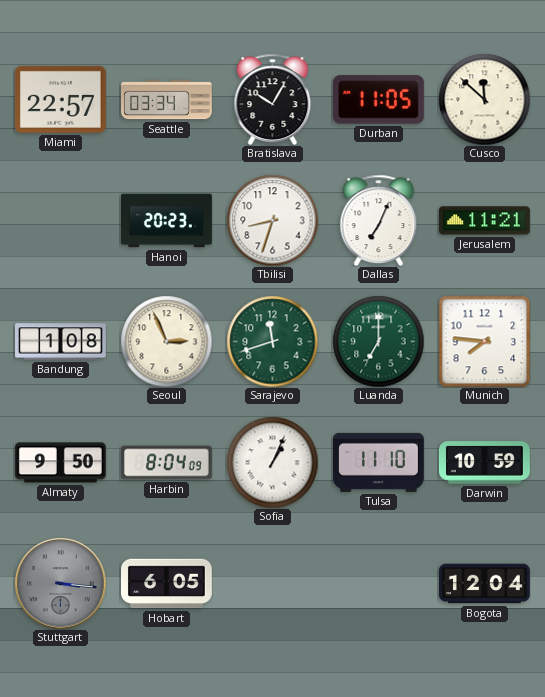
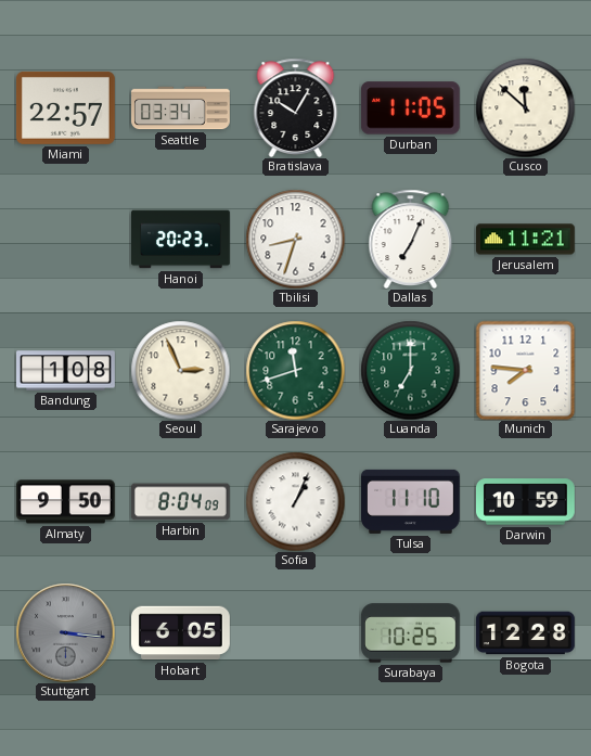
Surabaya: none -> 10:25 (410, 633)
Bogota: 12:04 -> 12:28 (525, 633)
